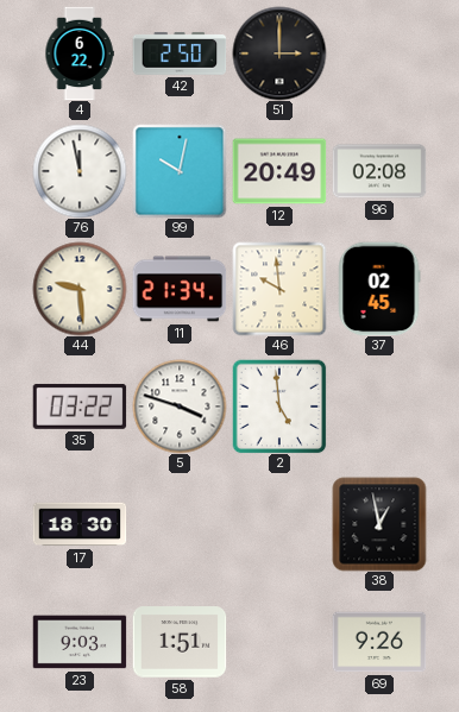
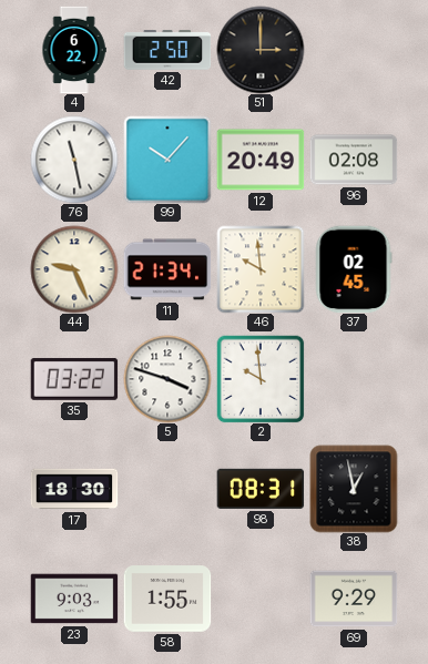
76: 11:58 -> 11:28 (74, 160)
99: 10:02 -> 10:07 (167, 160)
44: 9:29 -> 9:26 (74, 269)
2: 4:59 -> 9:59 (261, 379)
98: none -> 08:31 (261, 489)
58: 1:51 -> 1:55 (167, 599)
69: 9:26 -> 9:29 (354, 599)
